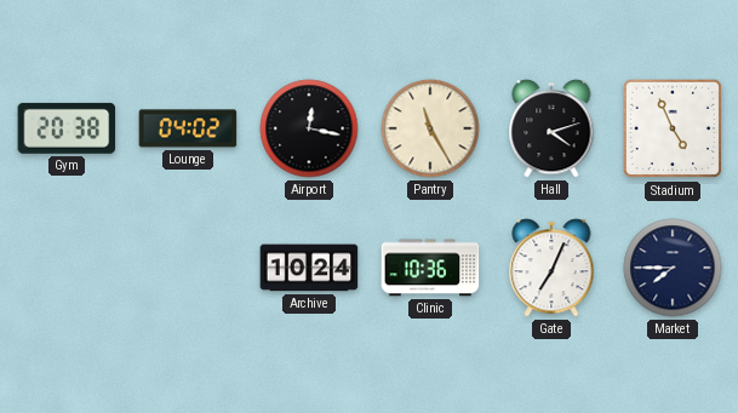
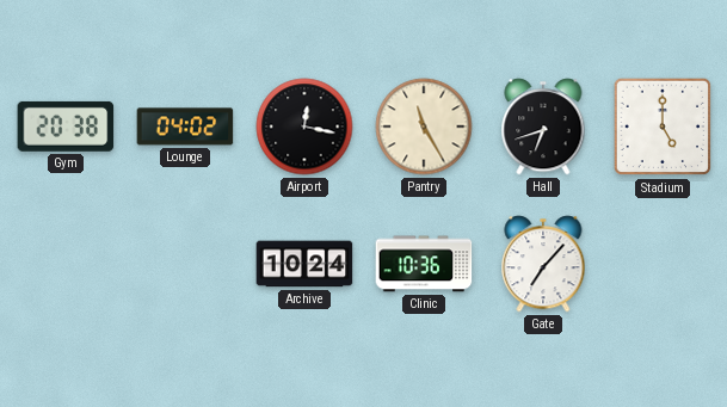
Hall: 4:12 -> 6:42 (543, 127)
Stadium: 4:56 -> 5:00 (663, 127)
Gate: 7:04 -> 7:07 (543, 264)
Market: 7:45 -> none (673, 268)
